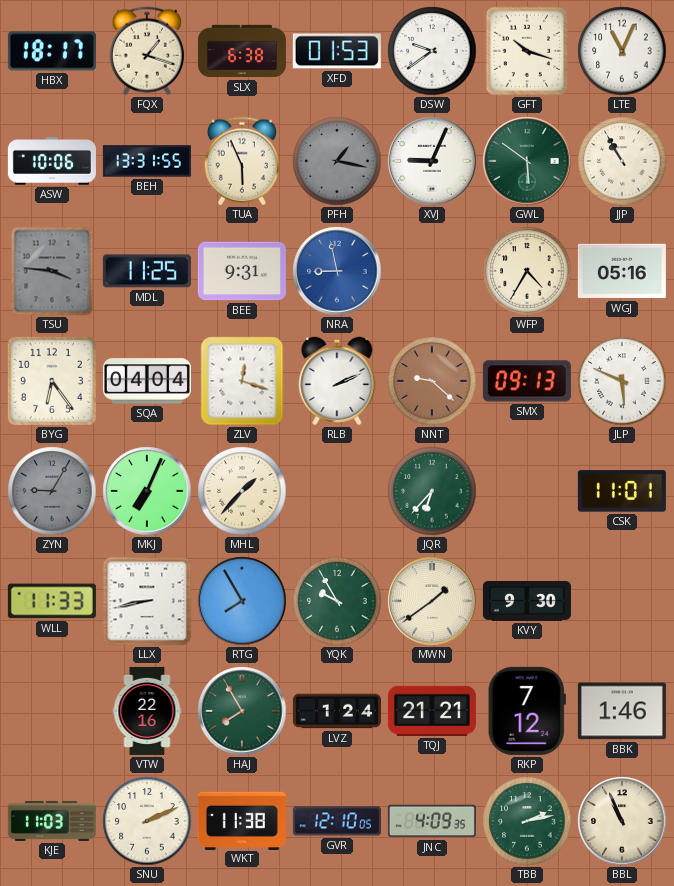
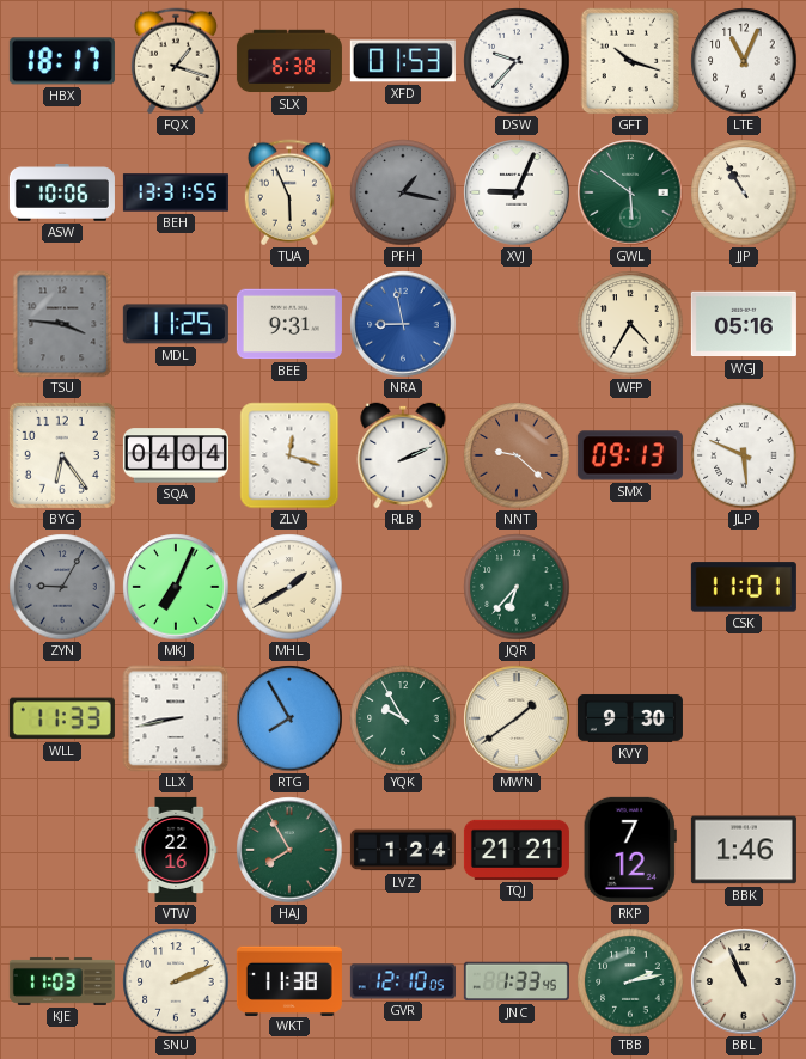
DSW: 9:39 -> 9:37 (517, 61)
MHL: 1:37 -> 1:40 (289, 587)
JNC: 4:09 -> 1:33 (517, 981)
